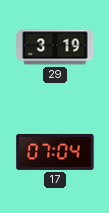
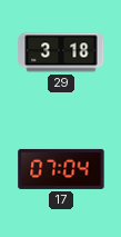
29: 3:19 -> 3:18 (61, 52)
